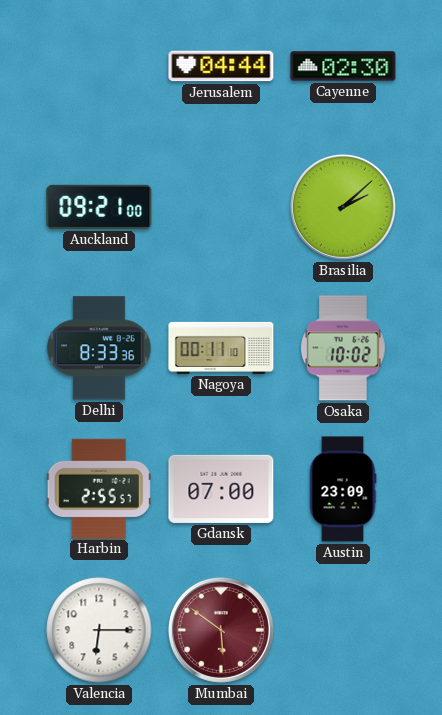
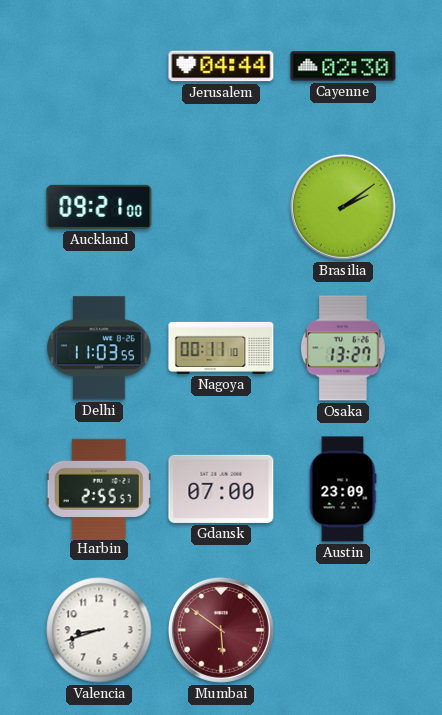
Brasilia: 2:08 -> 2:09 (343, 207)
Delhi: 8:33 -> 11:03 (99, 348)
Osaka: 10:02 -> 13:27 (344, 348)
Valencia: 6:15 -> 8:42 (99, 630)
